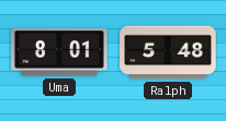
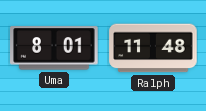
Ralph: 5:48 -> 11:48 (153, 48)
